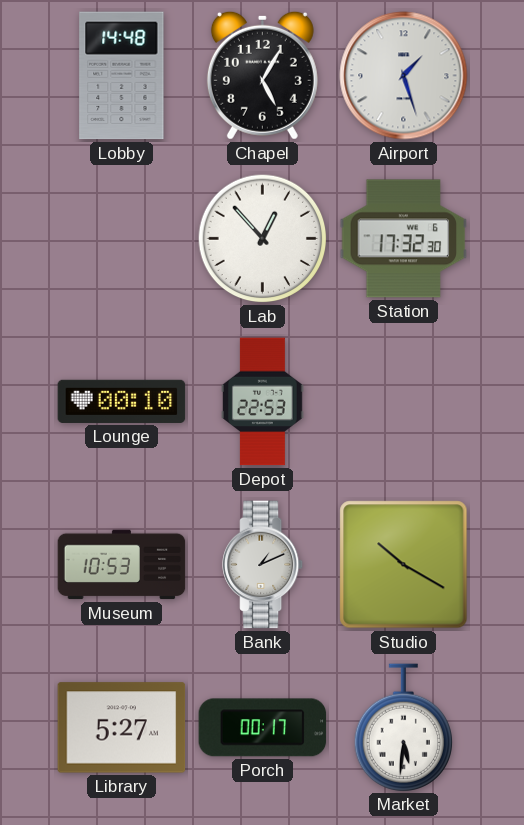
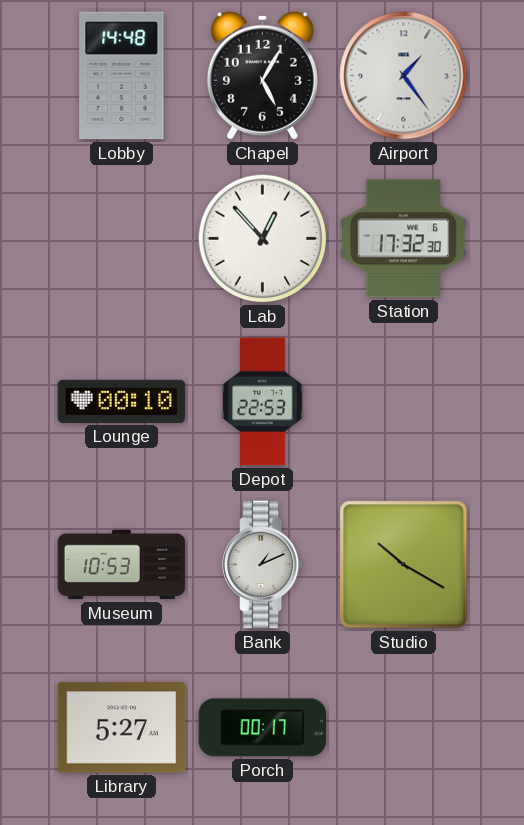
Airport: 1:27 -> 1:24 (404, 76)
Market: 5:31 -> none (403, 727)
